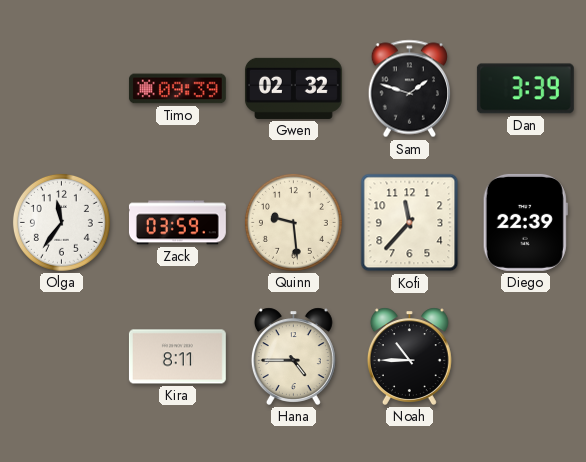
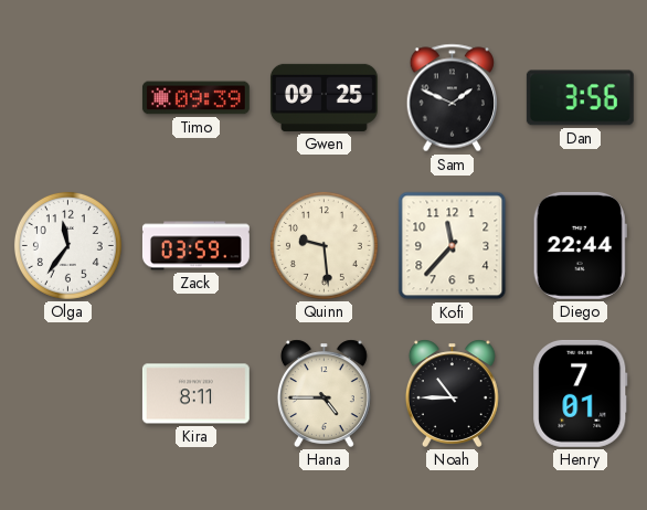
Gwen: 02:32 -> 09:25 (324, 97)
Sam: 1:48 -> 1:49 (452, 98)
Dan: 3:39 -> 3:56 (580, 98)
Diego: 22:39 -> 22:44 (580, 245)
Henry: none -> 7:01 (581, 393)
